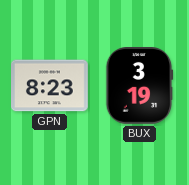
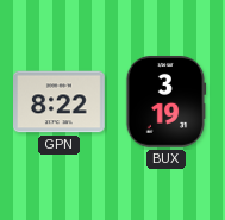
GPN: 8:23 -> 8:22 (60, 102)
